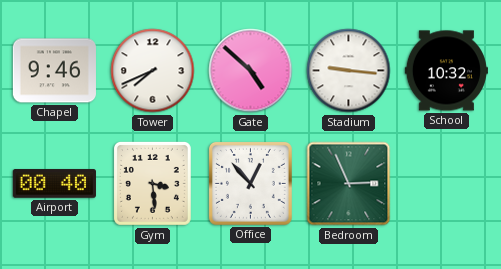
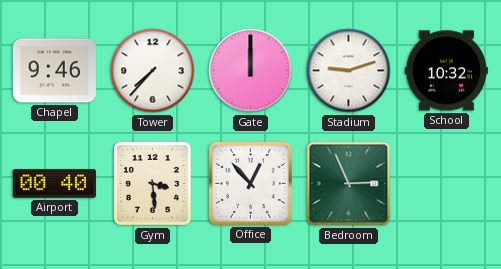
Tower: 7:41 -> 7:37 (153, 71)
Gate: 4:52 -> 12:00 (251, 71)
Stadium: 9:16 -> 9:12 (349, 71)
